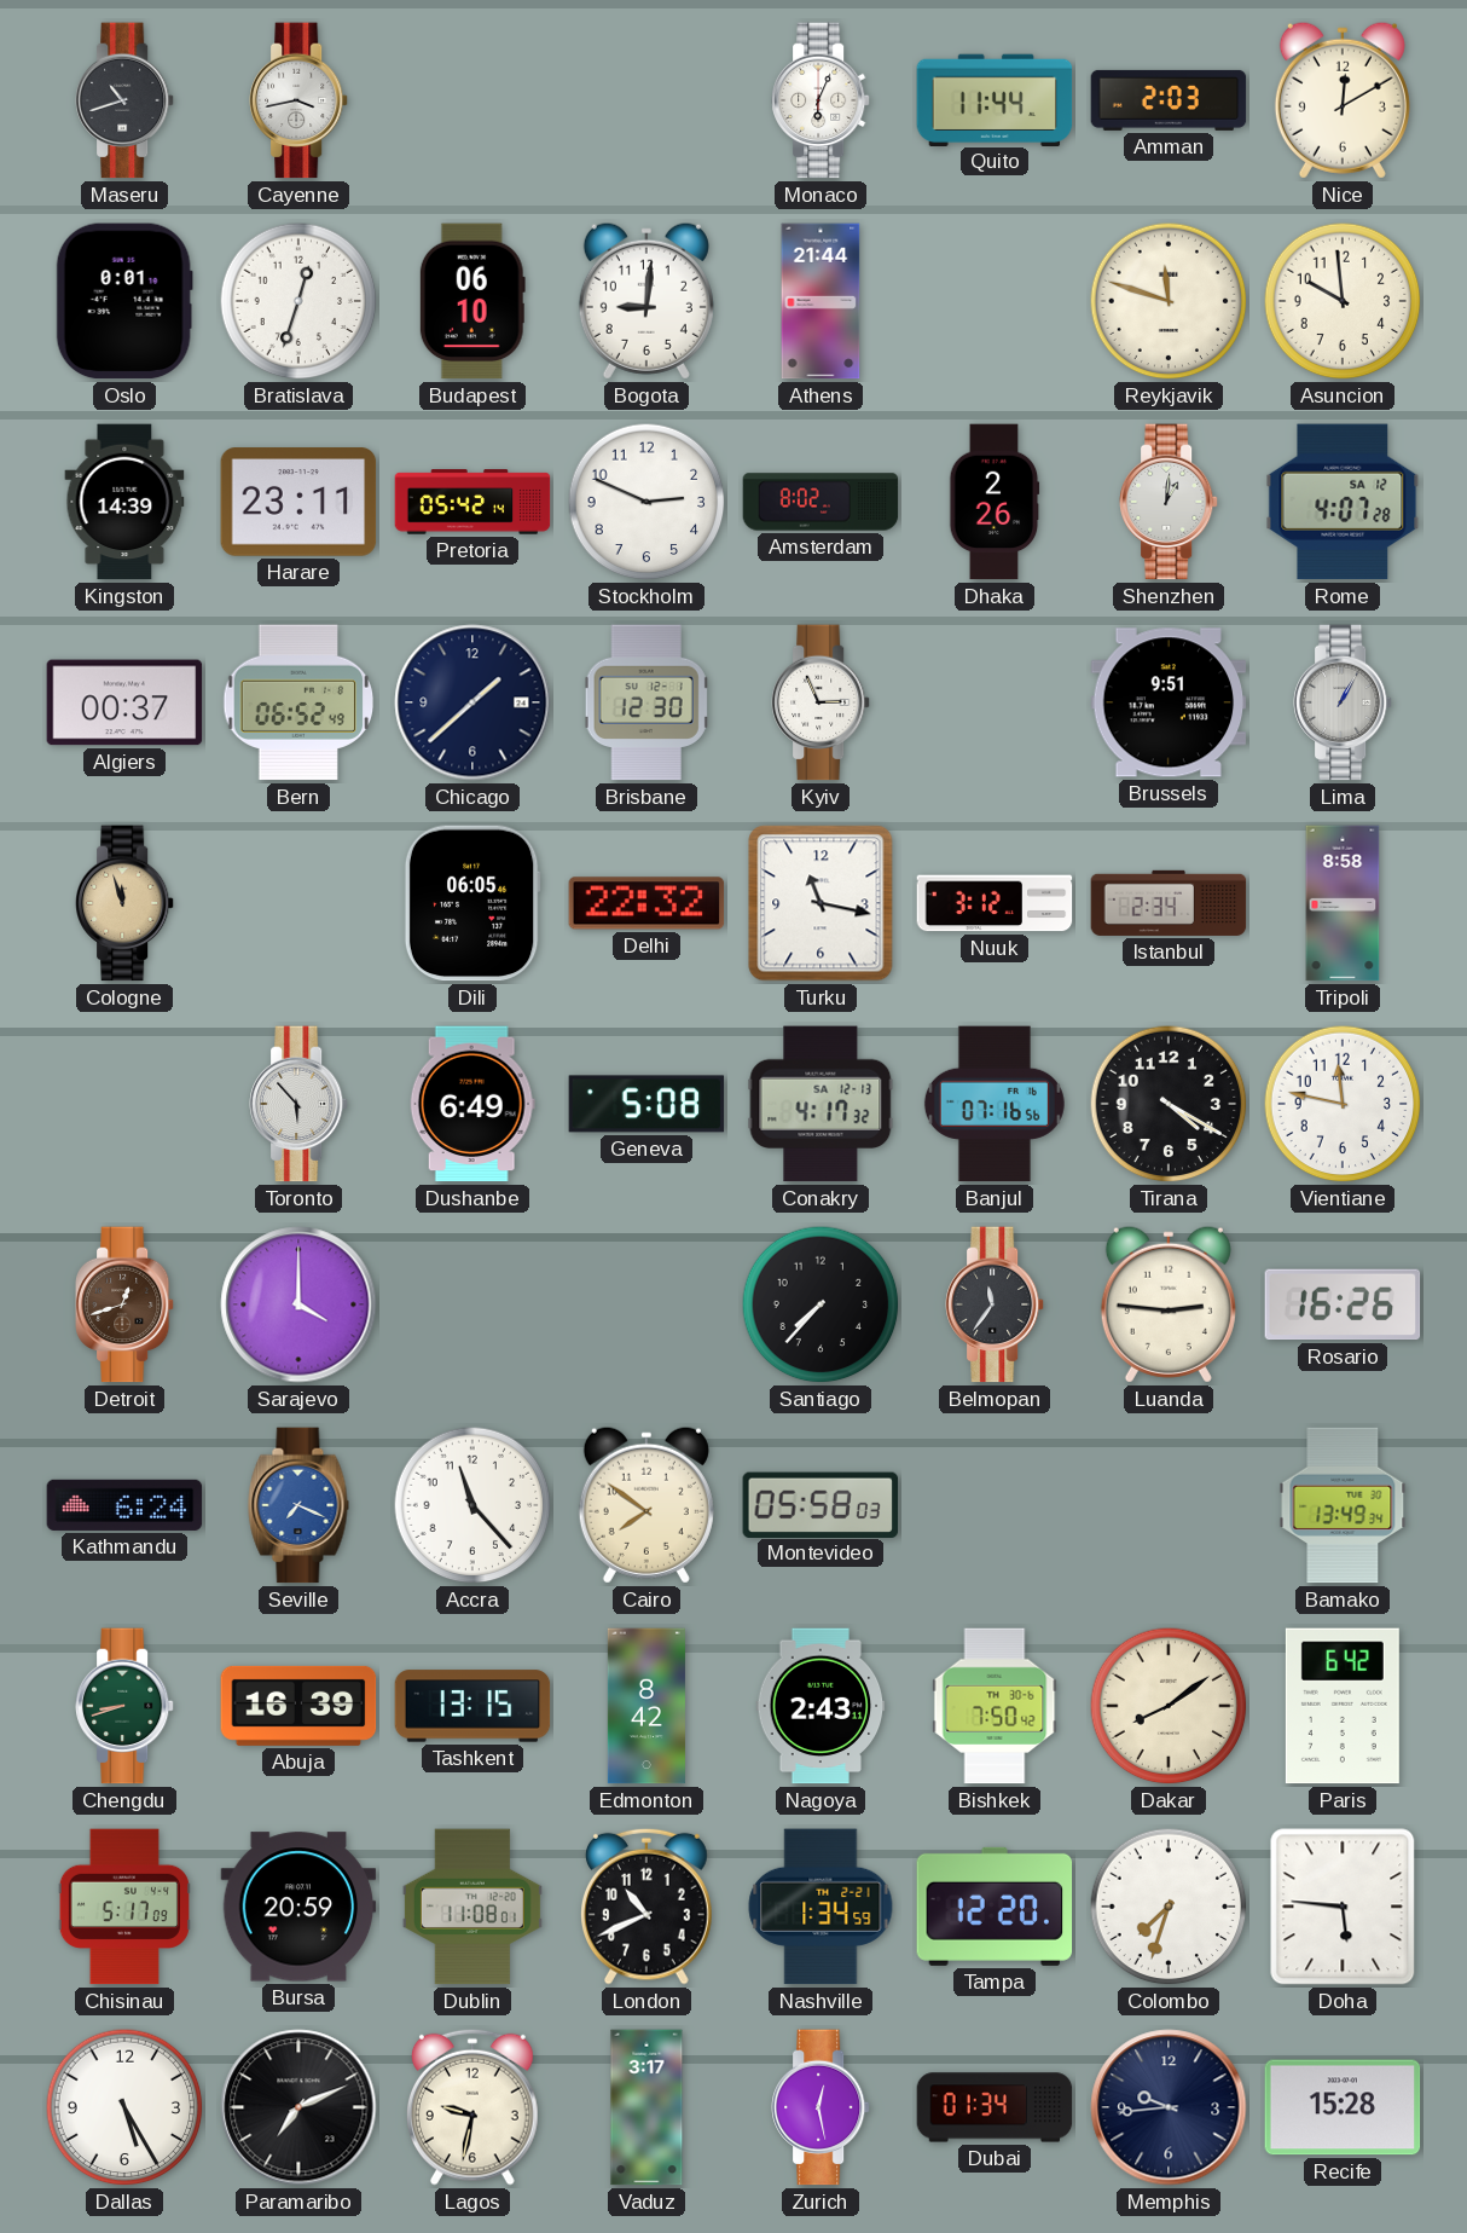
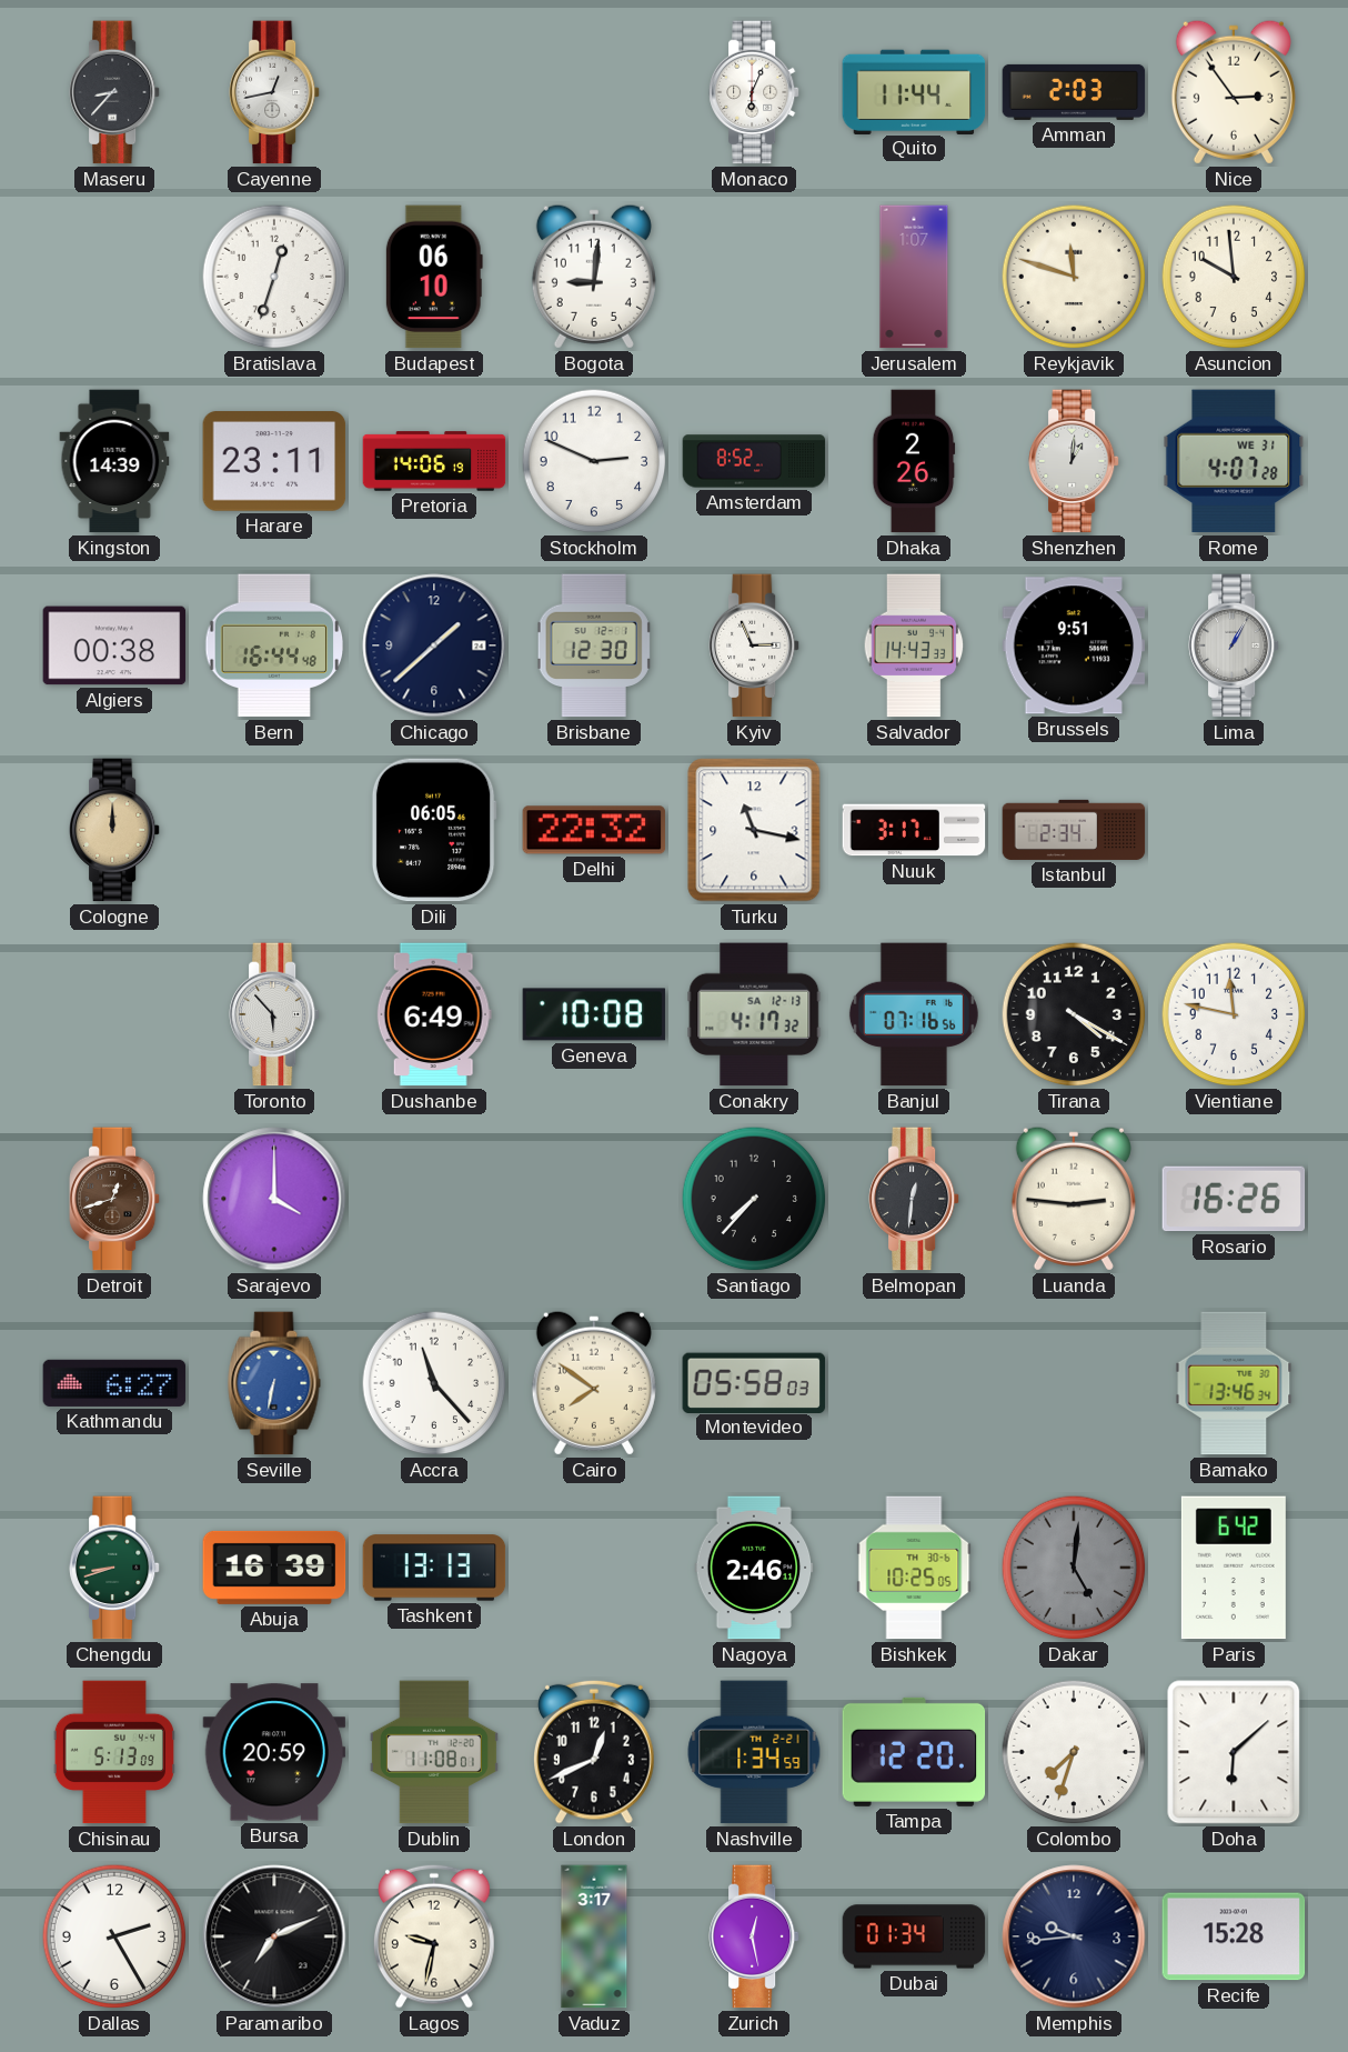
Maseru: 10:42 -> 8:37 (115, 92)
Cayenne: 3:43 -> 12:43 (275, 92)
Nice: 12:10 -> 2:54 (1234, 92)
Oslo: 0:01 -> none (124, 301)
Athens: 21:44 -> none (821, 301)
Jerusalem: none -> 1:07 (914, 277)
Pretoria: 05:42 -> 14:06 (434, 461)
Amsterdam: 8:02 -> 8:52 (754, 461)
Rome date: SA 12 -> WE 31 (1234, 461)
Algiers: 00:37 -> 00:38 (114, 645)
Bern: 06:52 -> 16:44 (274, 645)
Salvador: none -> 14:43 (914, 645)
Cologne: 11:57 -> 12:00 (115, 830)
Nuuk: 3:12 -> 3:17 (914, 830)
Tripoli: 8:58 -> none (1343, 903)
Geneva: 5:08 -> 10:08 (594, 1014)
Belmopan: 11:36 -> 12:31 (915, 1199)
Kathmandu: 6:24 -> 6:27 (114, 1383)
Seville: 7:19 -> 6:32 (274, 1383)
Bamako: 13:49 -> 13:46 (1234, 1383)
Tashkent: 13:15 -> 13:13 (434, 1568)
Edmonton: 8:42 -> none (646, 1706)
Nagoya: 2:43 -> 2:46 (754, 1568)
Bishkek: 7:50 -> 10:25 (914, 1568)
Dakar: 8:09 -> 5:01 (1074, 1568)
Dakar dial: cream -> grey (1074, 1568)
Chisinau: 5:17 -> 5:13 (114, 1752)
London: 10:41 -> 12:41 (595, 1752)
Doha: 5:46 -> 6:08 (1234, 1752)
Dallas: 5:25 -> 2:25 (114, 1936)
